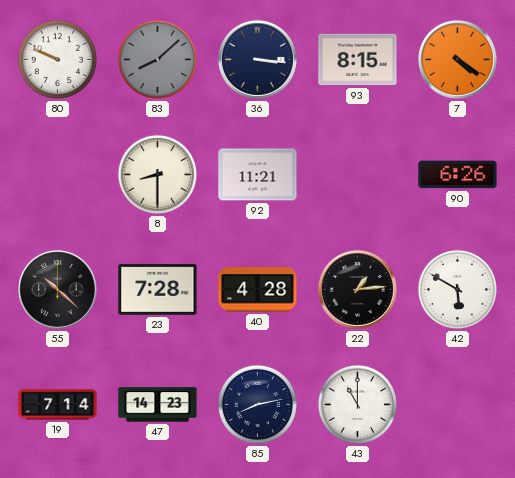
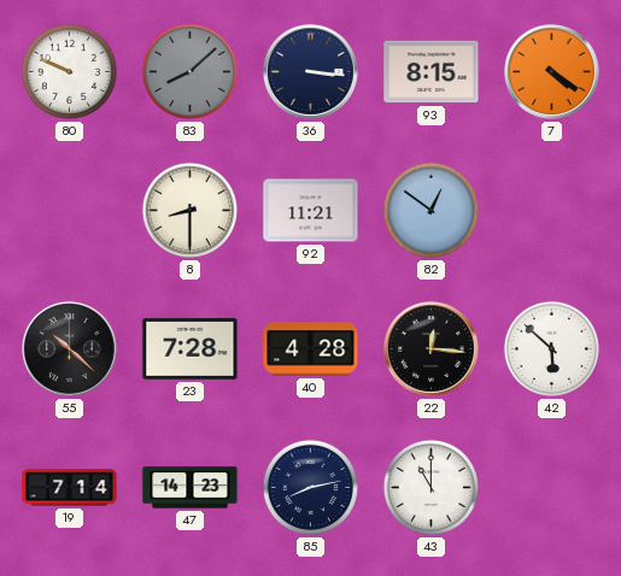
82: none -> 12:51 (430, 210)
90: 6:26 -> none (458, 175)
22: 1:14 -> 12:16 (430, 348)
42: 5:50 -> 5:52 (551, 348)
